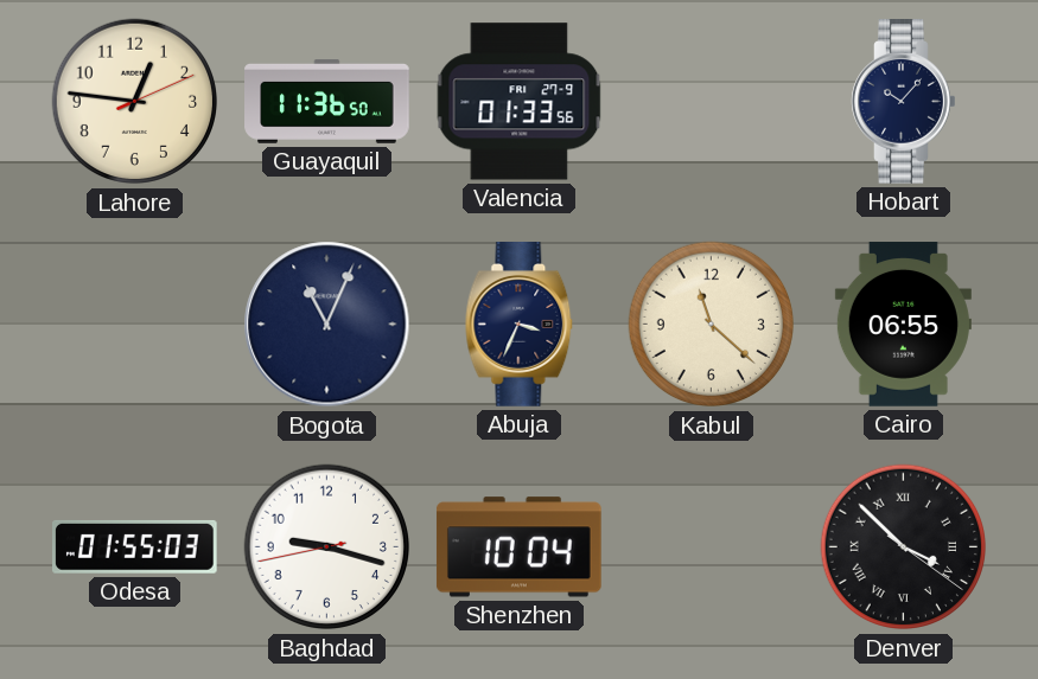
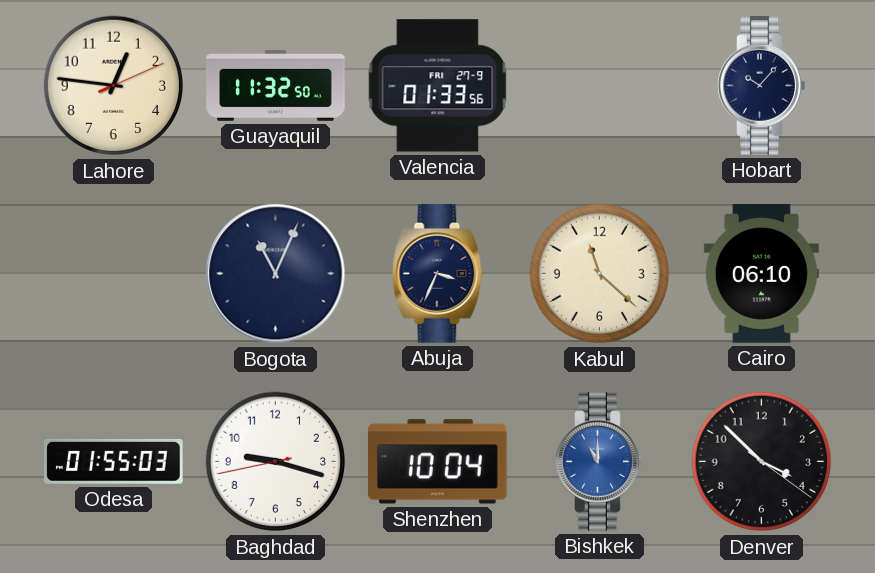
Guayaquil: 11:36 -> 11:32 (276, 86)
Cairo: 06:55 -> 06:10 (761, 274)
Bishkek: none -> 11:00 (600, 462)
Denver numerals: Roman -> Arabic (762, 462)
